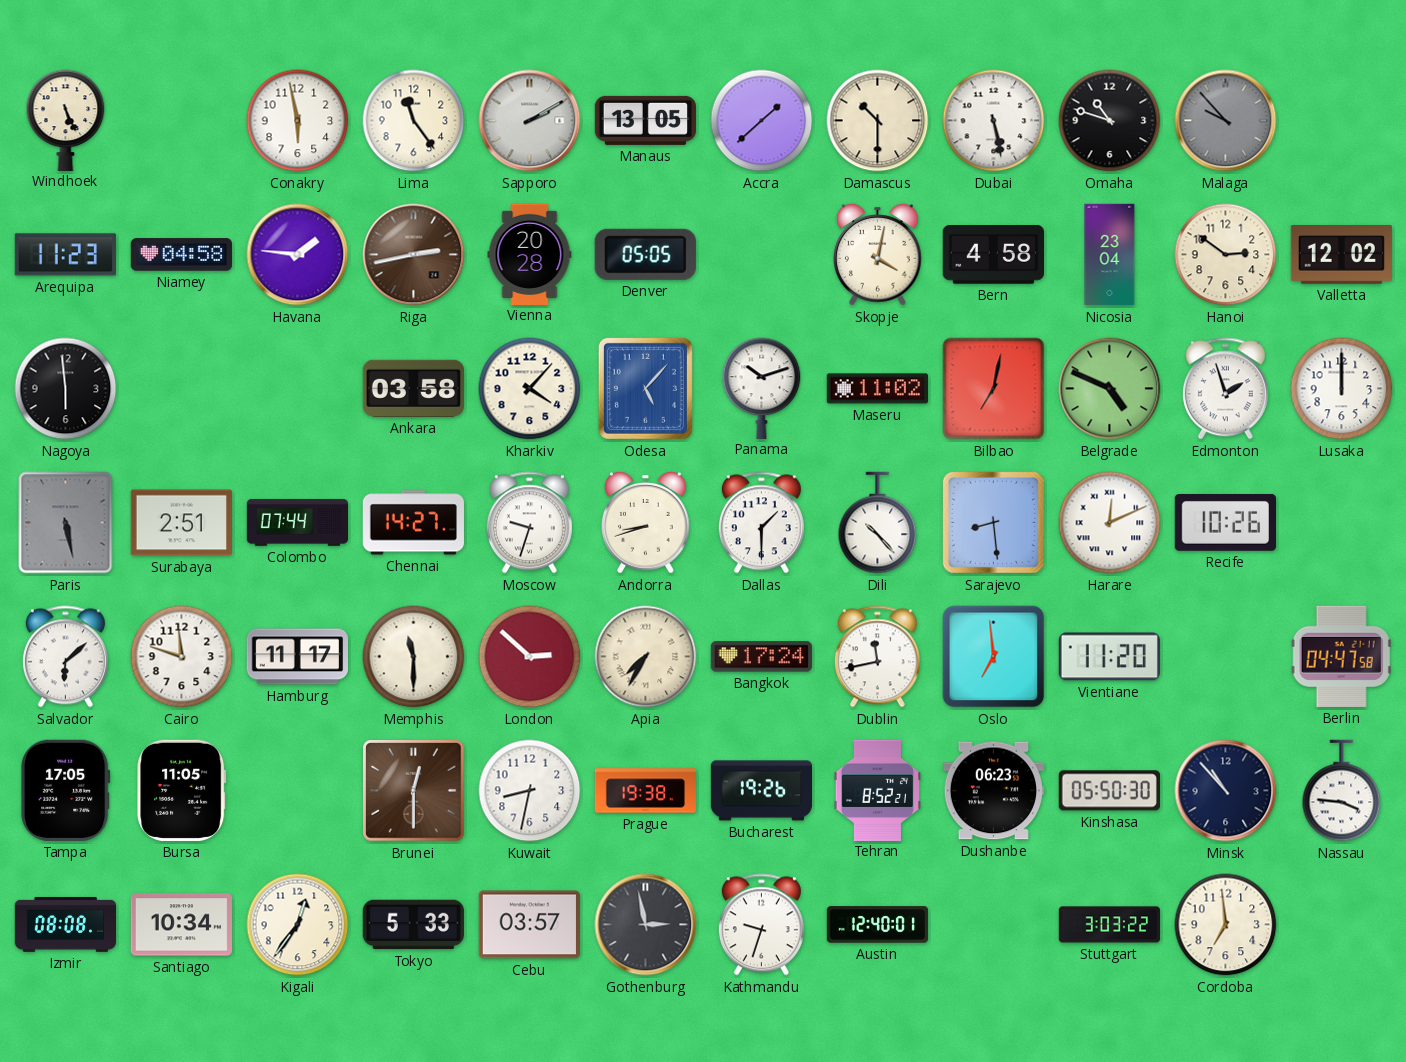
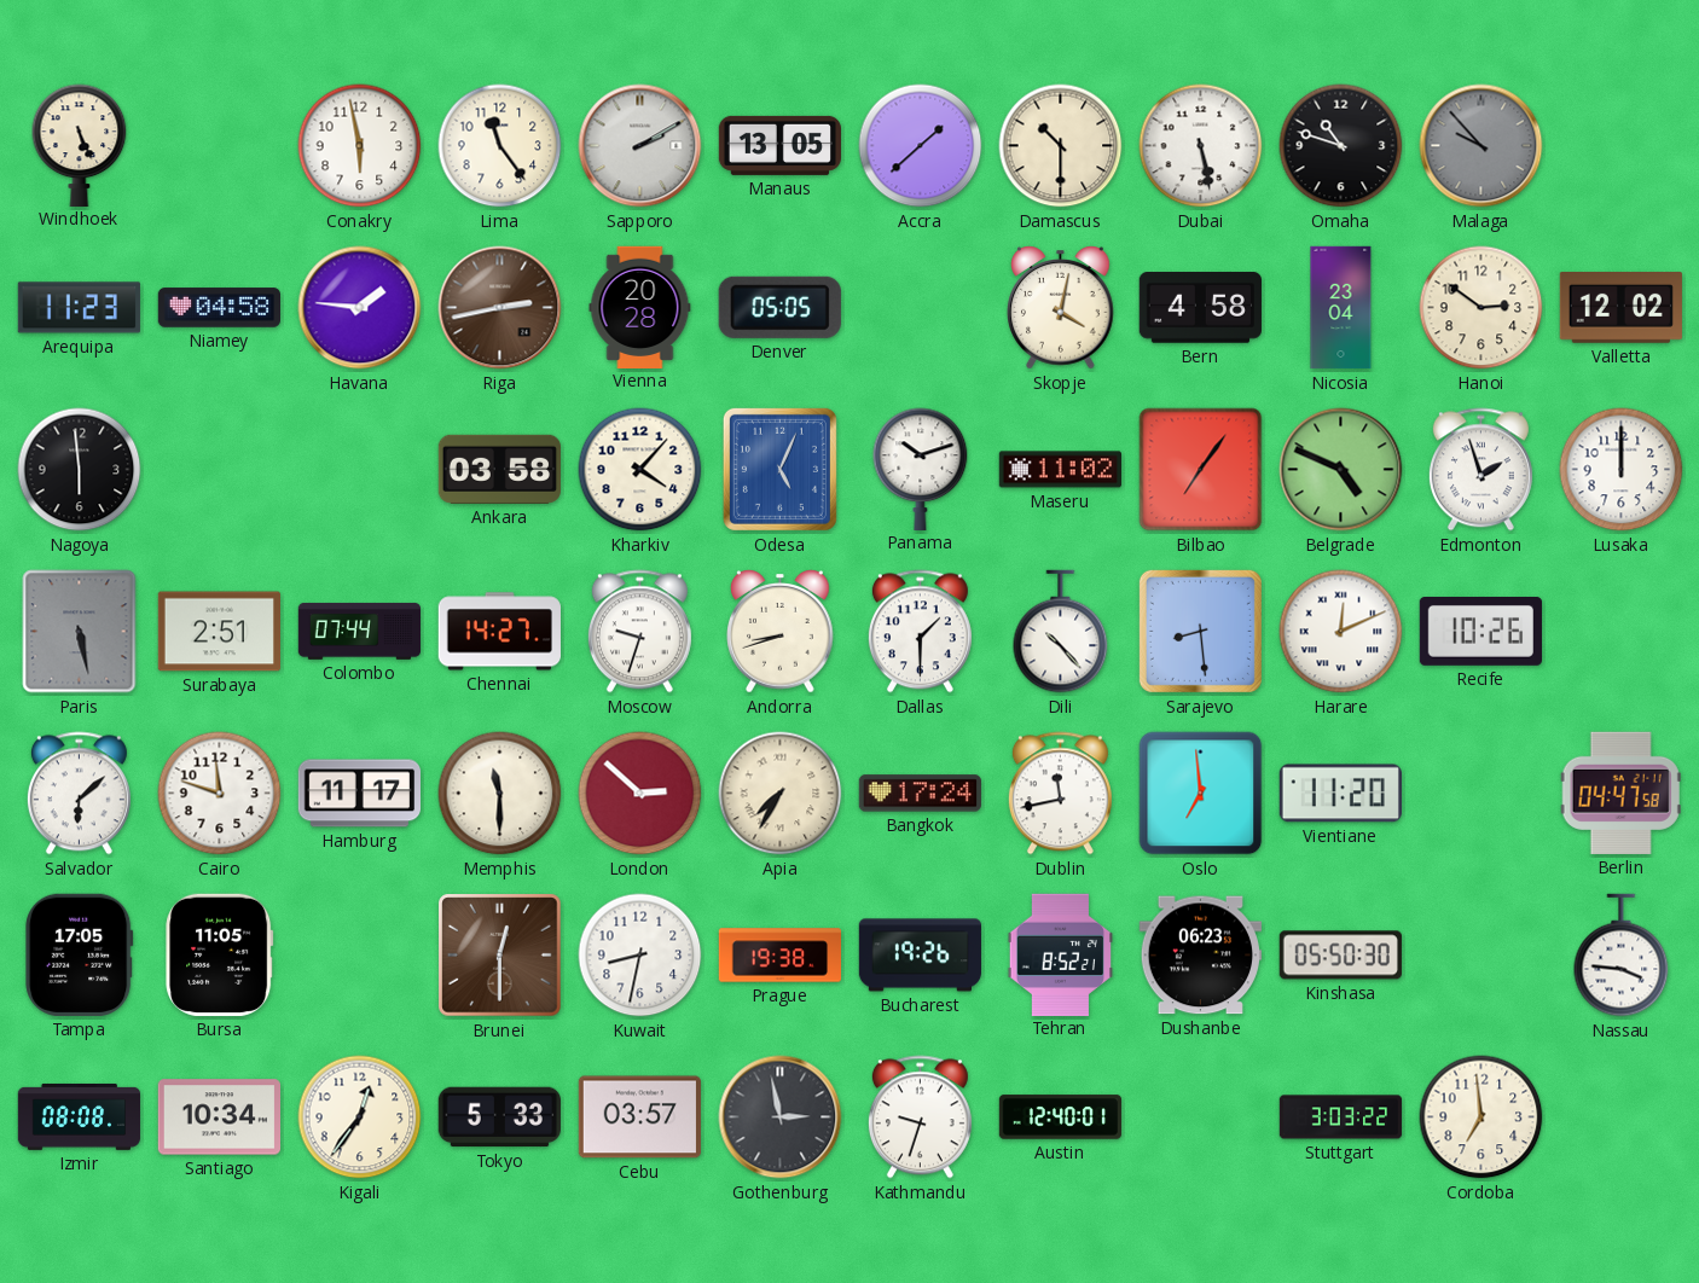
Odesa: 5:07 -> 5:04 (779, 469)
Bilbao: 7:02 -> 7:06 (1201, 470)
Minsk: 10:53 -> none (1226, 791)
